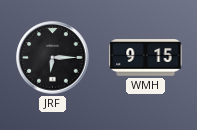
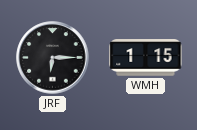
WMH: 9:15 -> 1:15 (146, 58)
